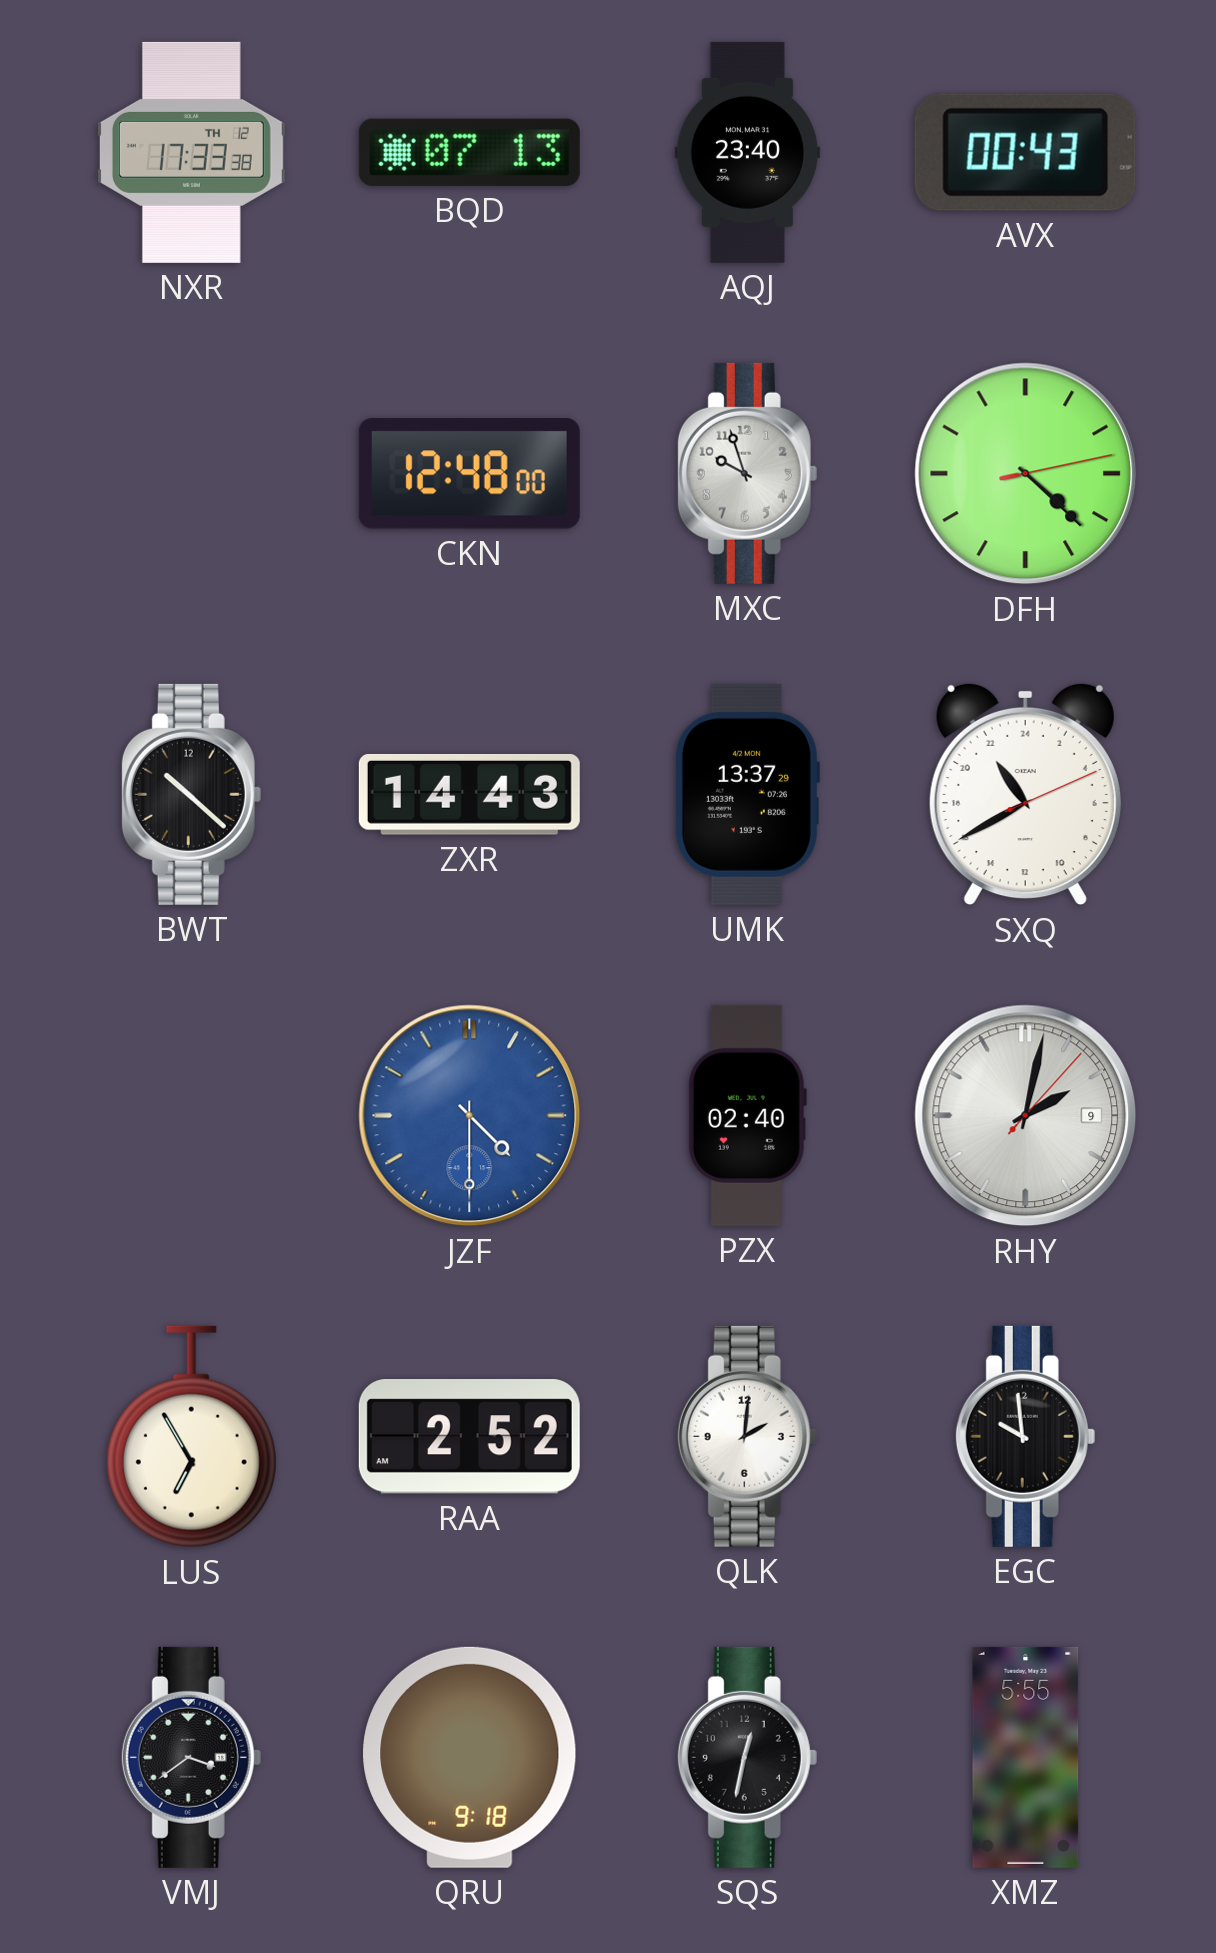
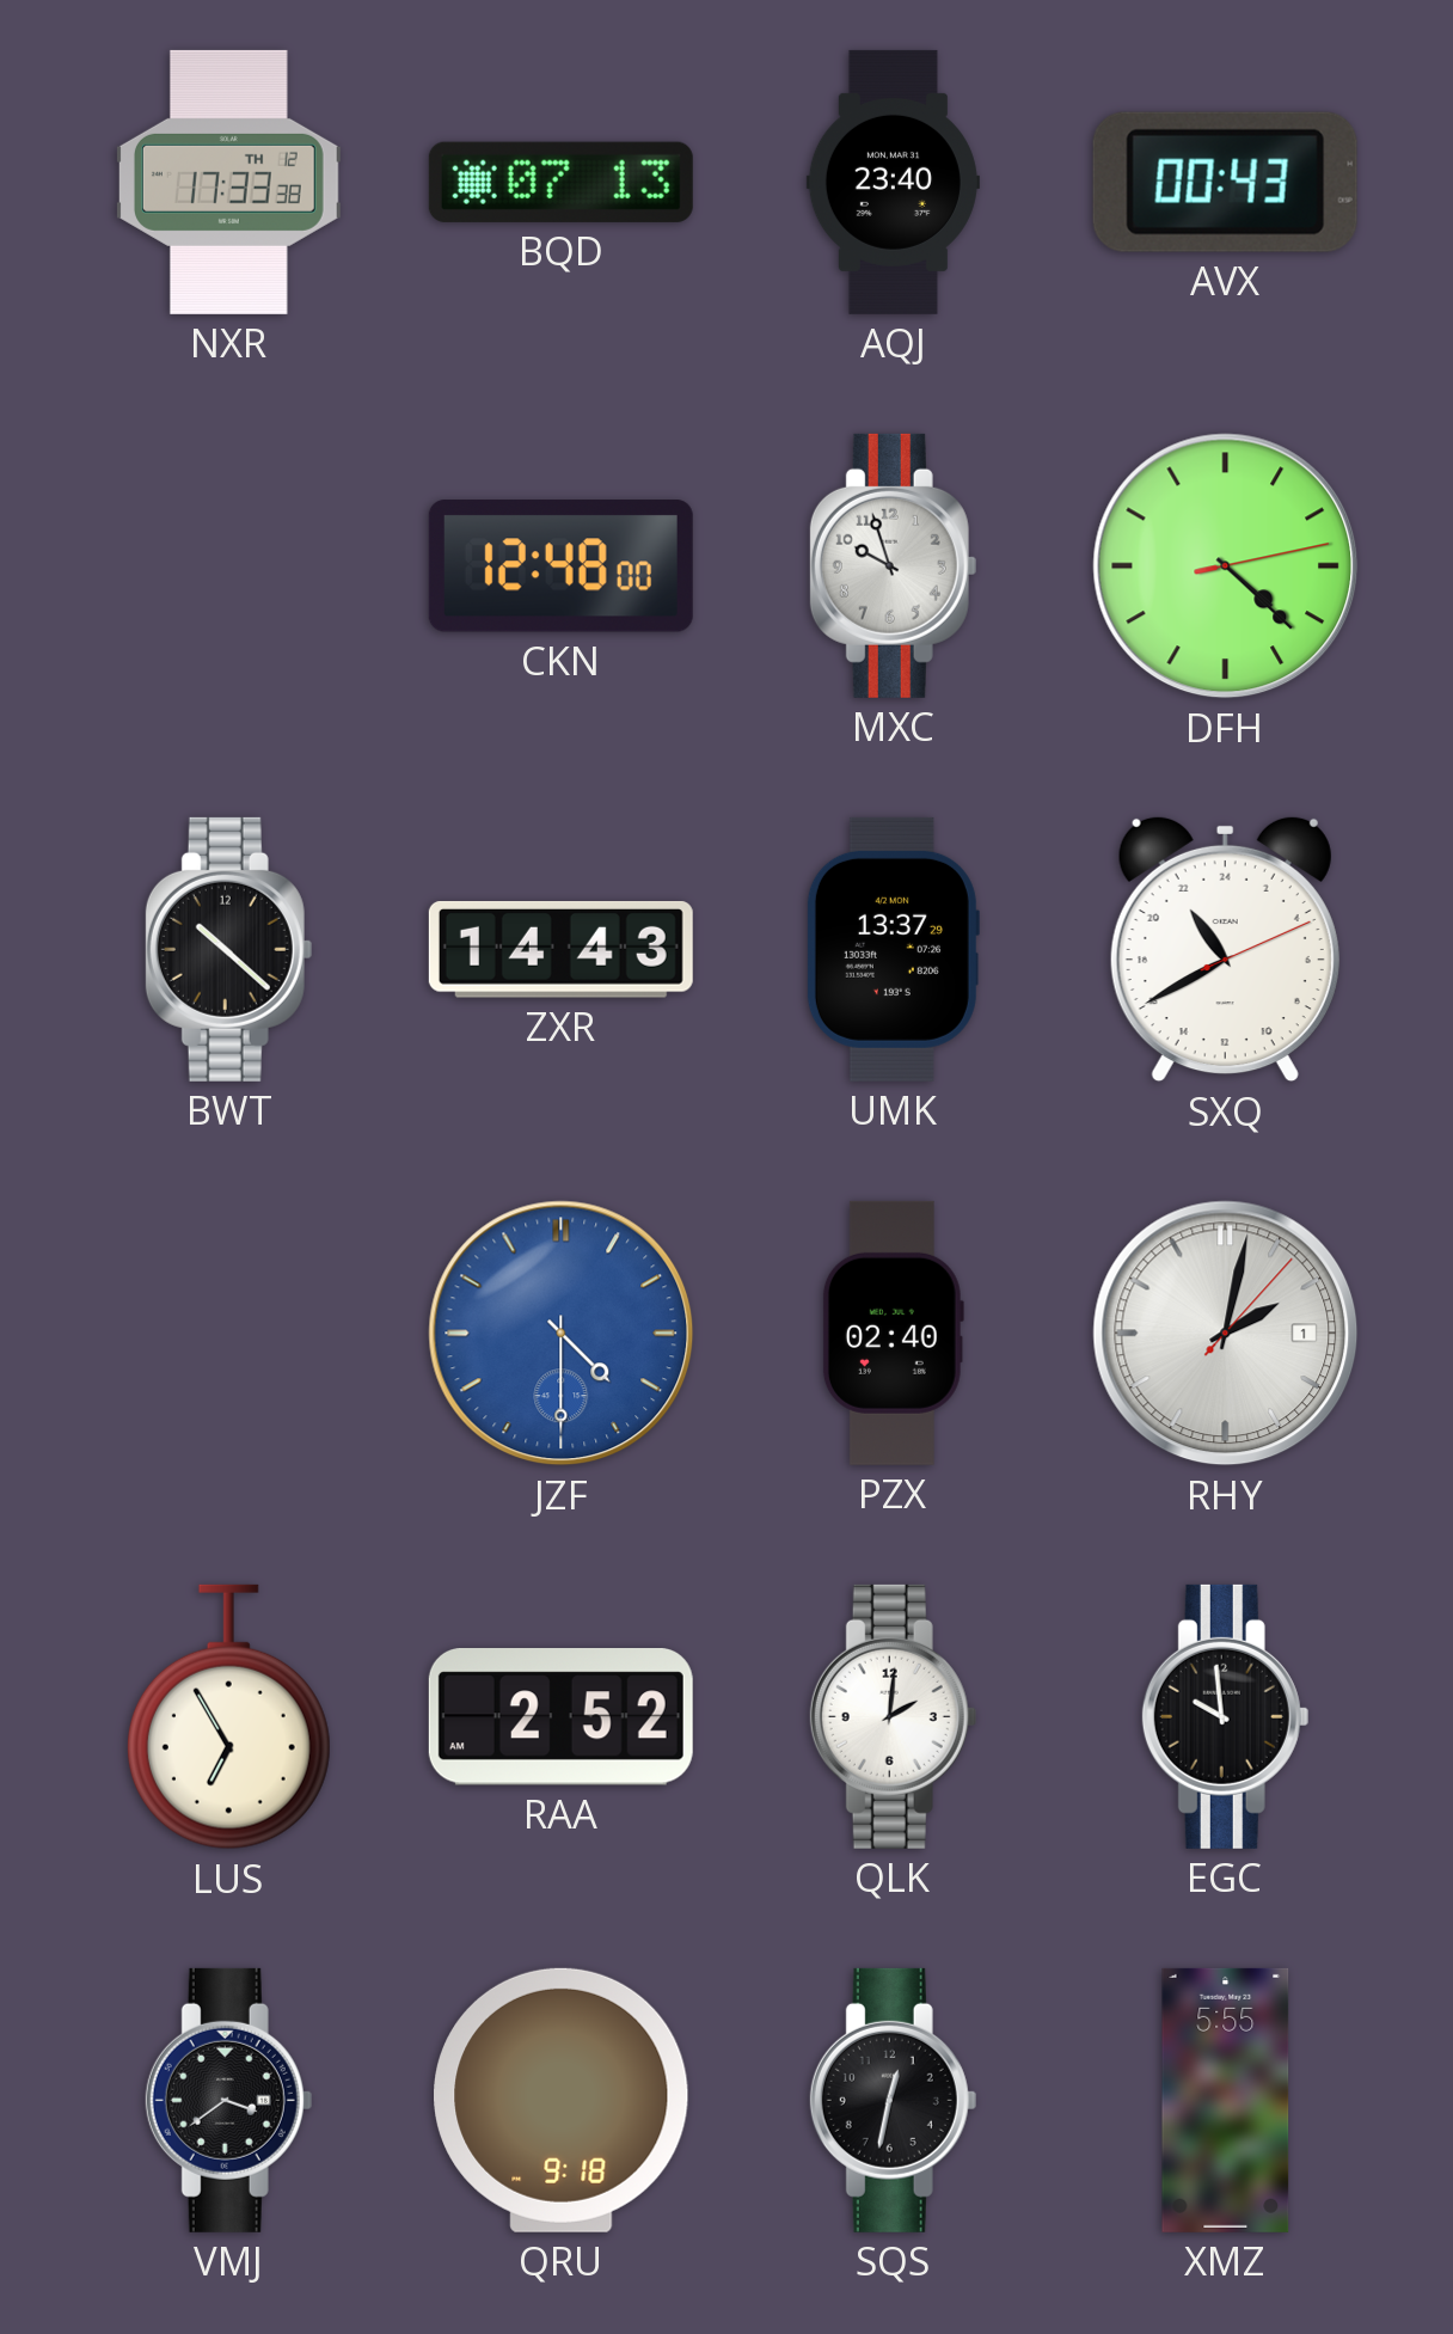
RHY date: 9 -> 1 (1226, 1334)
